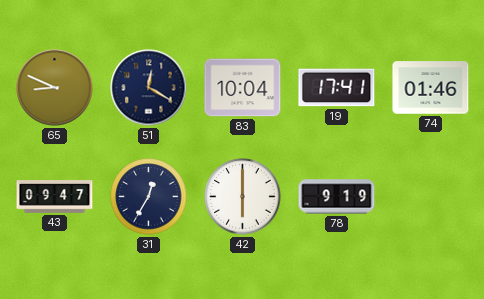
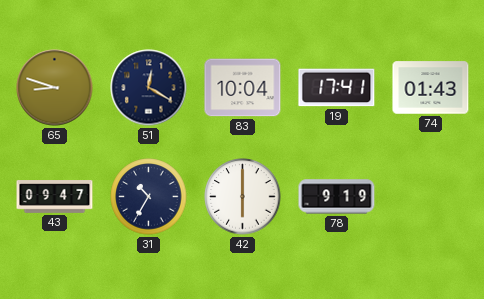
65: 8:49 -> 8:48 (55, 88)
74: 01:46 -> 01:43 (431, 88)
31: 12:35 -> 10:35 (149, 197)
